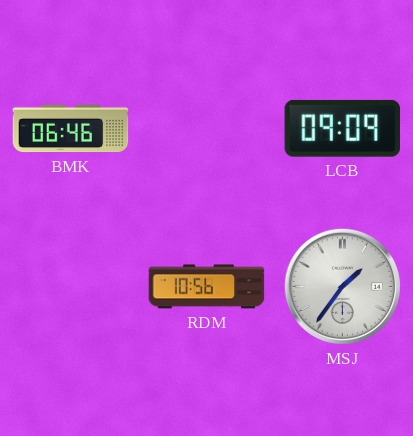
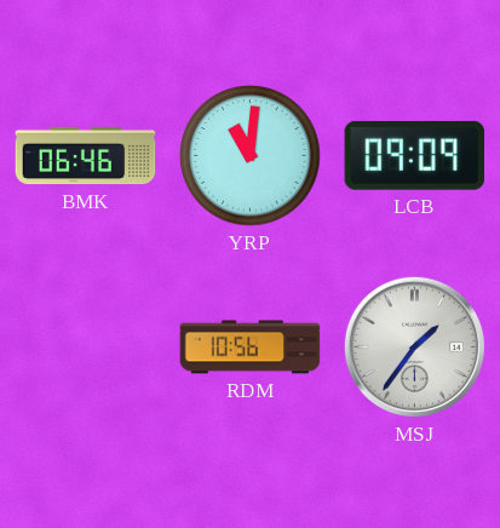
YRP: none -> 11:01 (251, 156)
